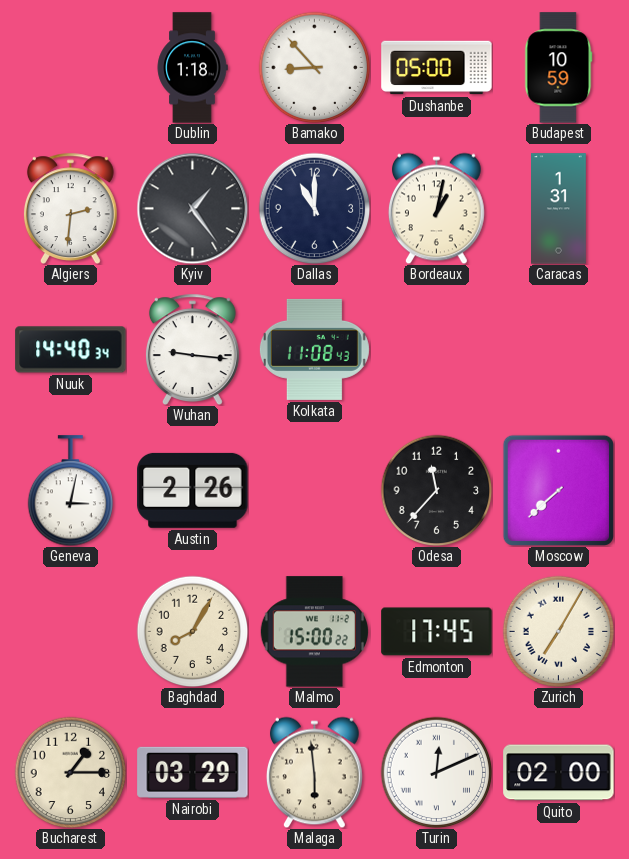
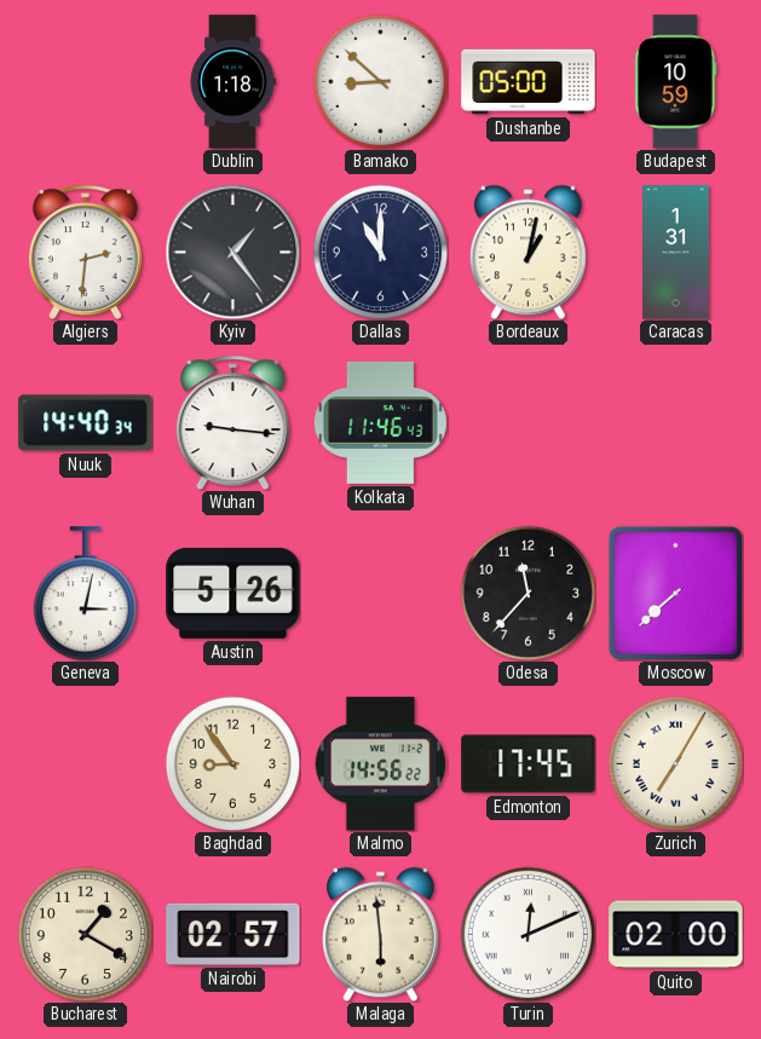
Bamako: 8:53 -> 8:52 (380, 81)
Kolkata: 11:08 -> 11:46 (380, 422)
Austin: 2:26 -> 5:26 (234, 593)
Baghdad: 8:05 -> 8:54 (232, 763)
Malmo: 15:00 -> 14:56 (380, 764)
Bucharest: 1:15 -> 1:20 (85, 934)
Nairobi: 03:29 -> 02:57 (234, 934)
